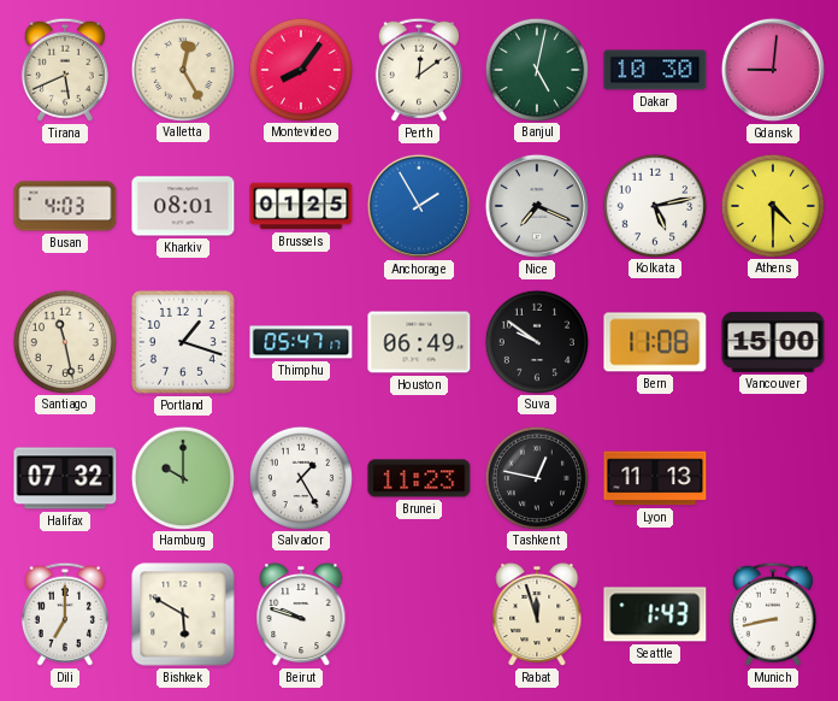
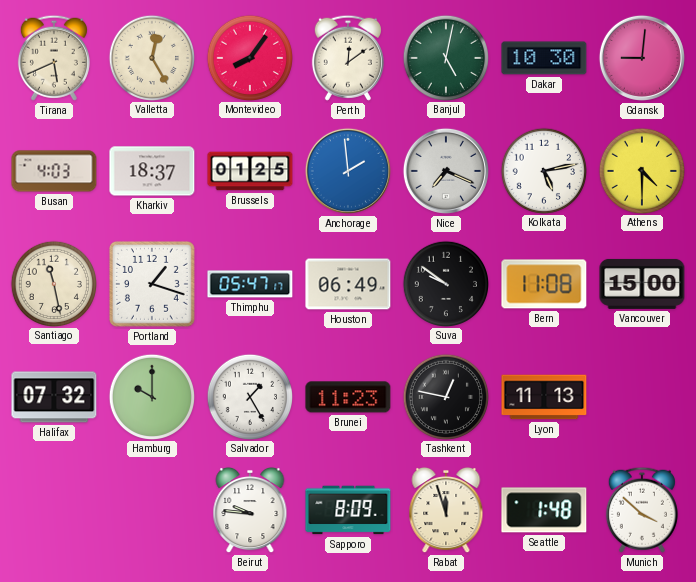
Kharkiv: 08:01 -> 18:37 (152, 171)
Anchorage: 1:55 -> 1:59 (348, 171)
Dili: 7:00 -> none (65, 614)
Bishkek: 5:50 -> none (183, 614)
Beirut: 9:48 -> 9:46 (250, 510)
Sapporo: none -> 8:09 (348, 510)
Seattle: 1:43 -> 1:48 (544, 510)
Munich: 8:43 -> 3:52 (642, 510)
